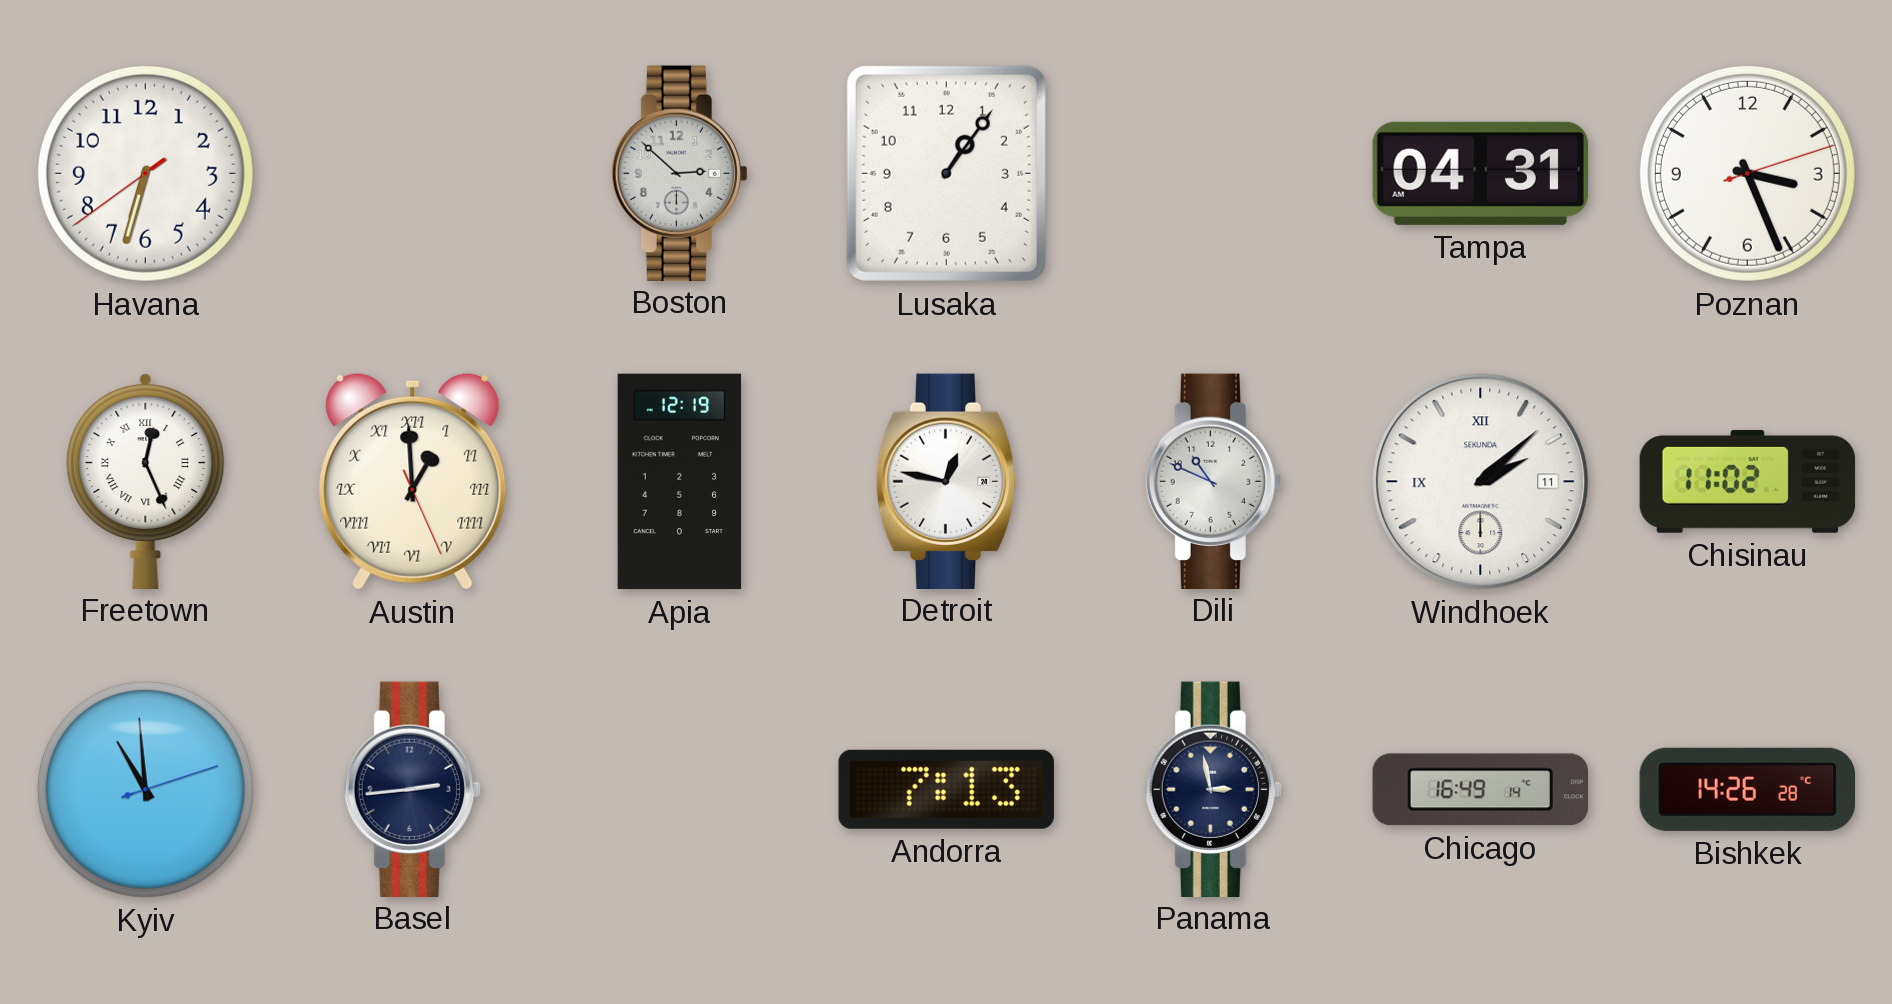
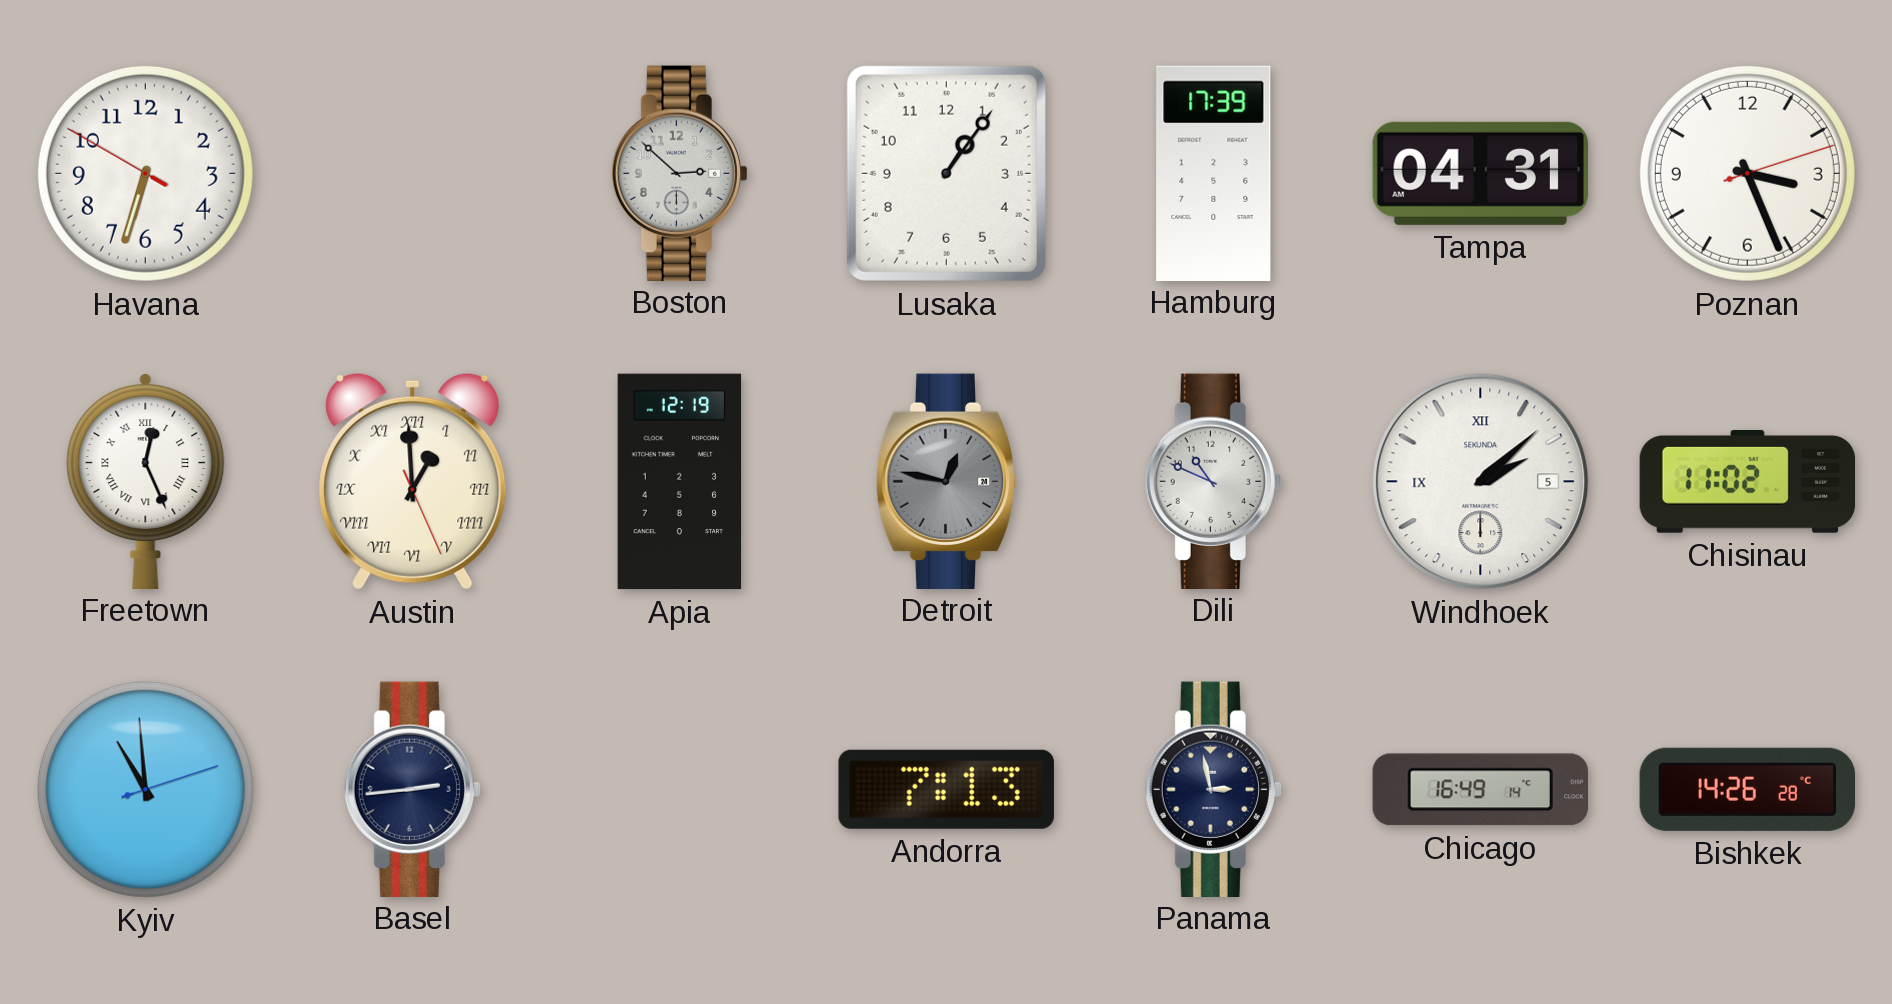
Havana: 6:32:39 -> 6:32:50 (145, 173)
Hamburg: none -> 17:39 (1214, 173)
Detroit dial: white -> grey (947, 481)
Windhoek date: 11 -> 5 (1481, 482)
